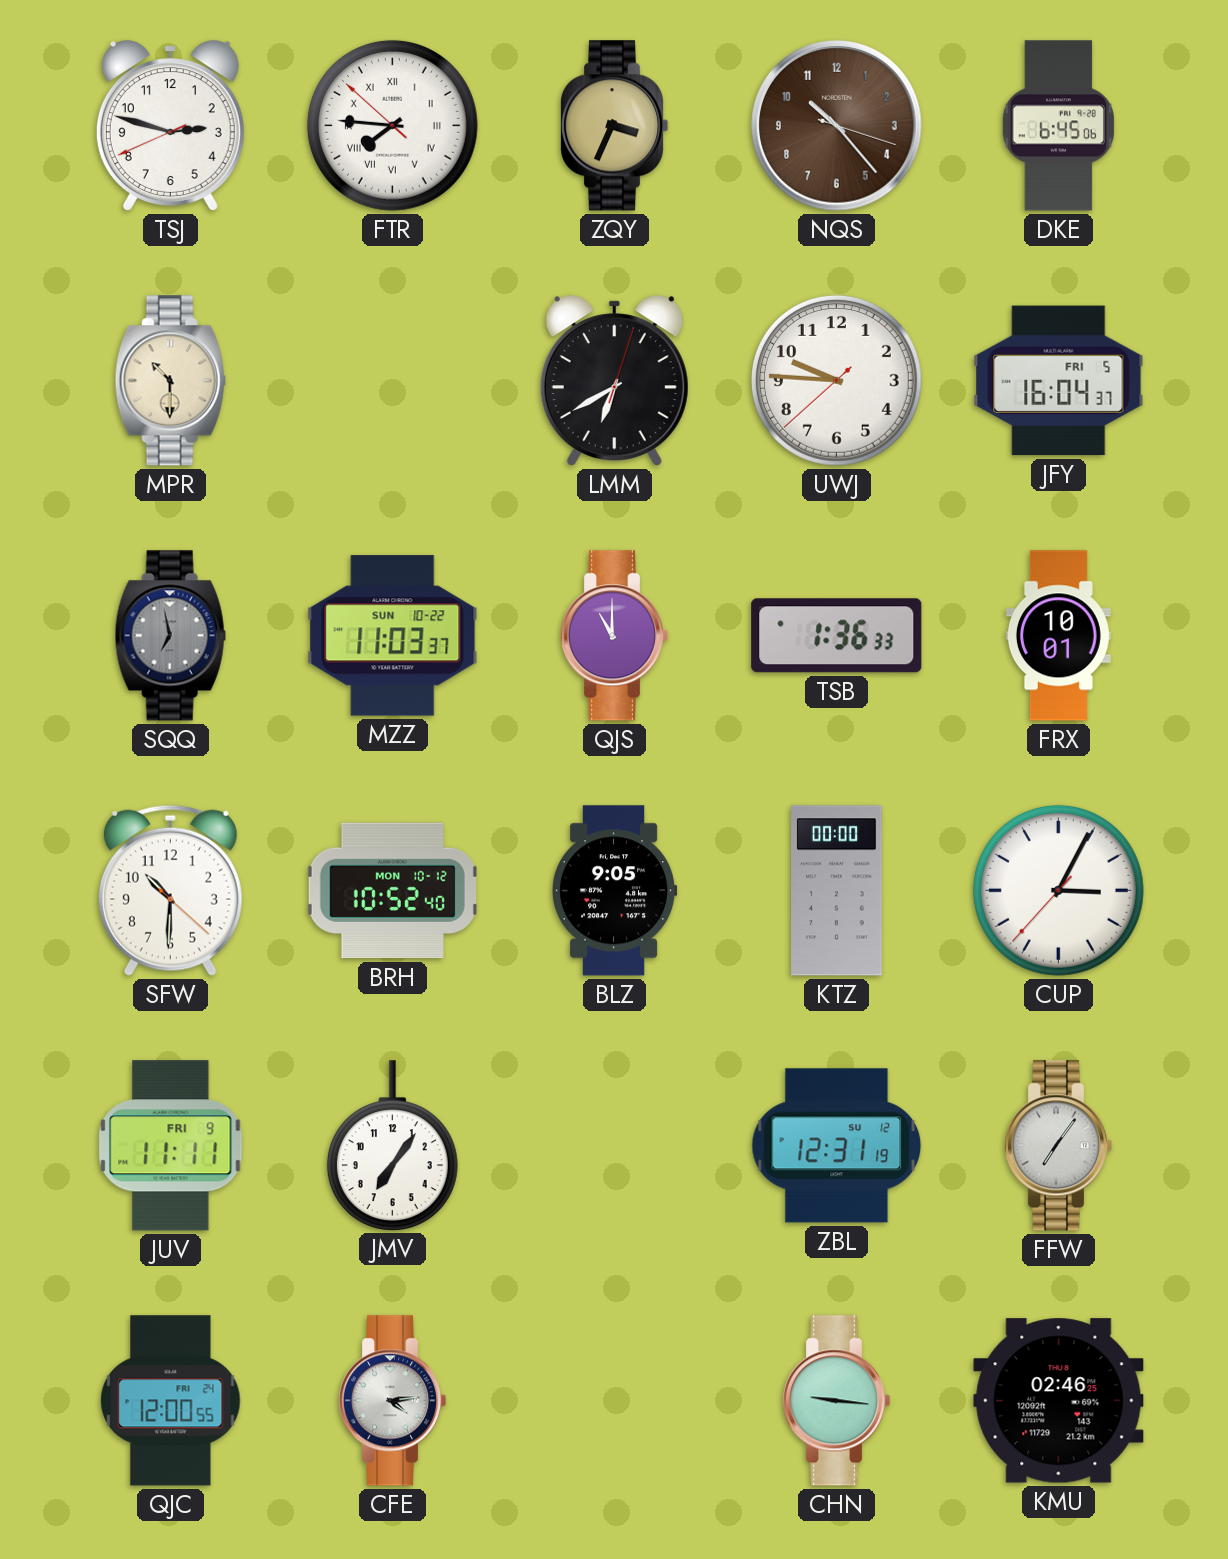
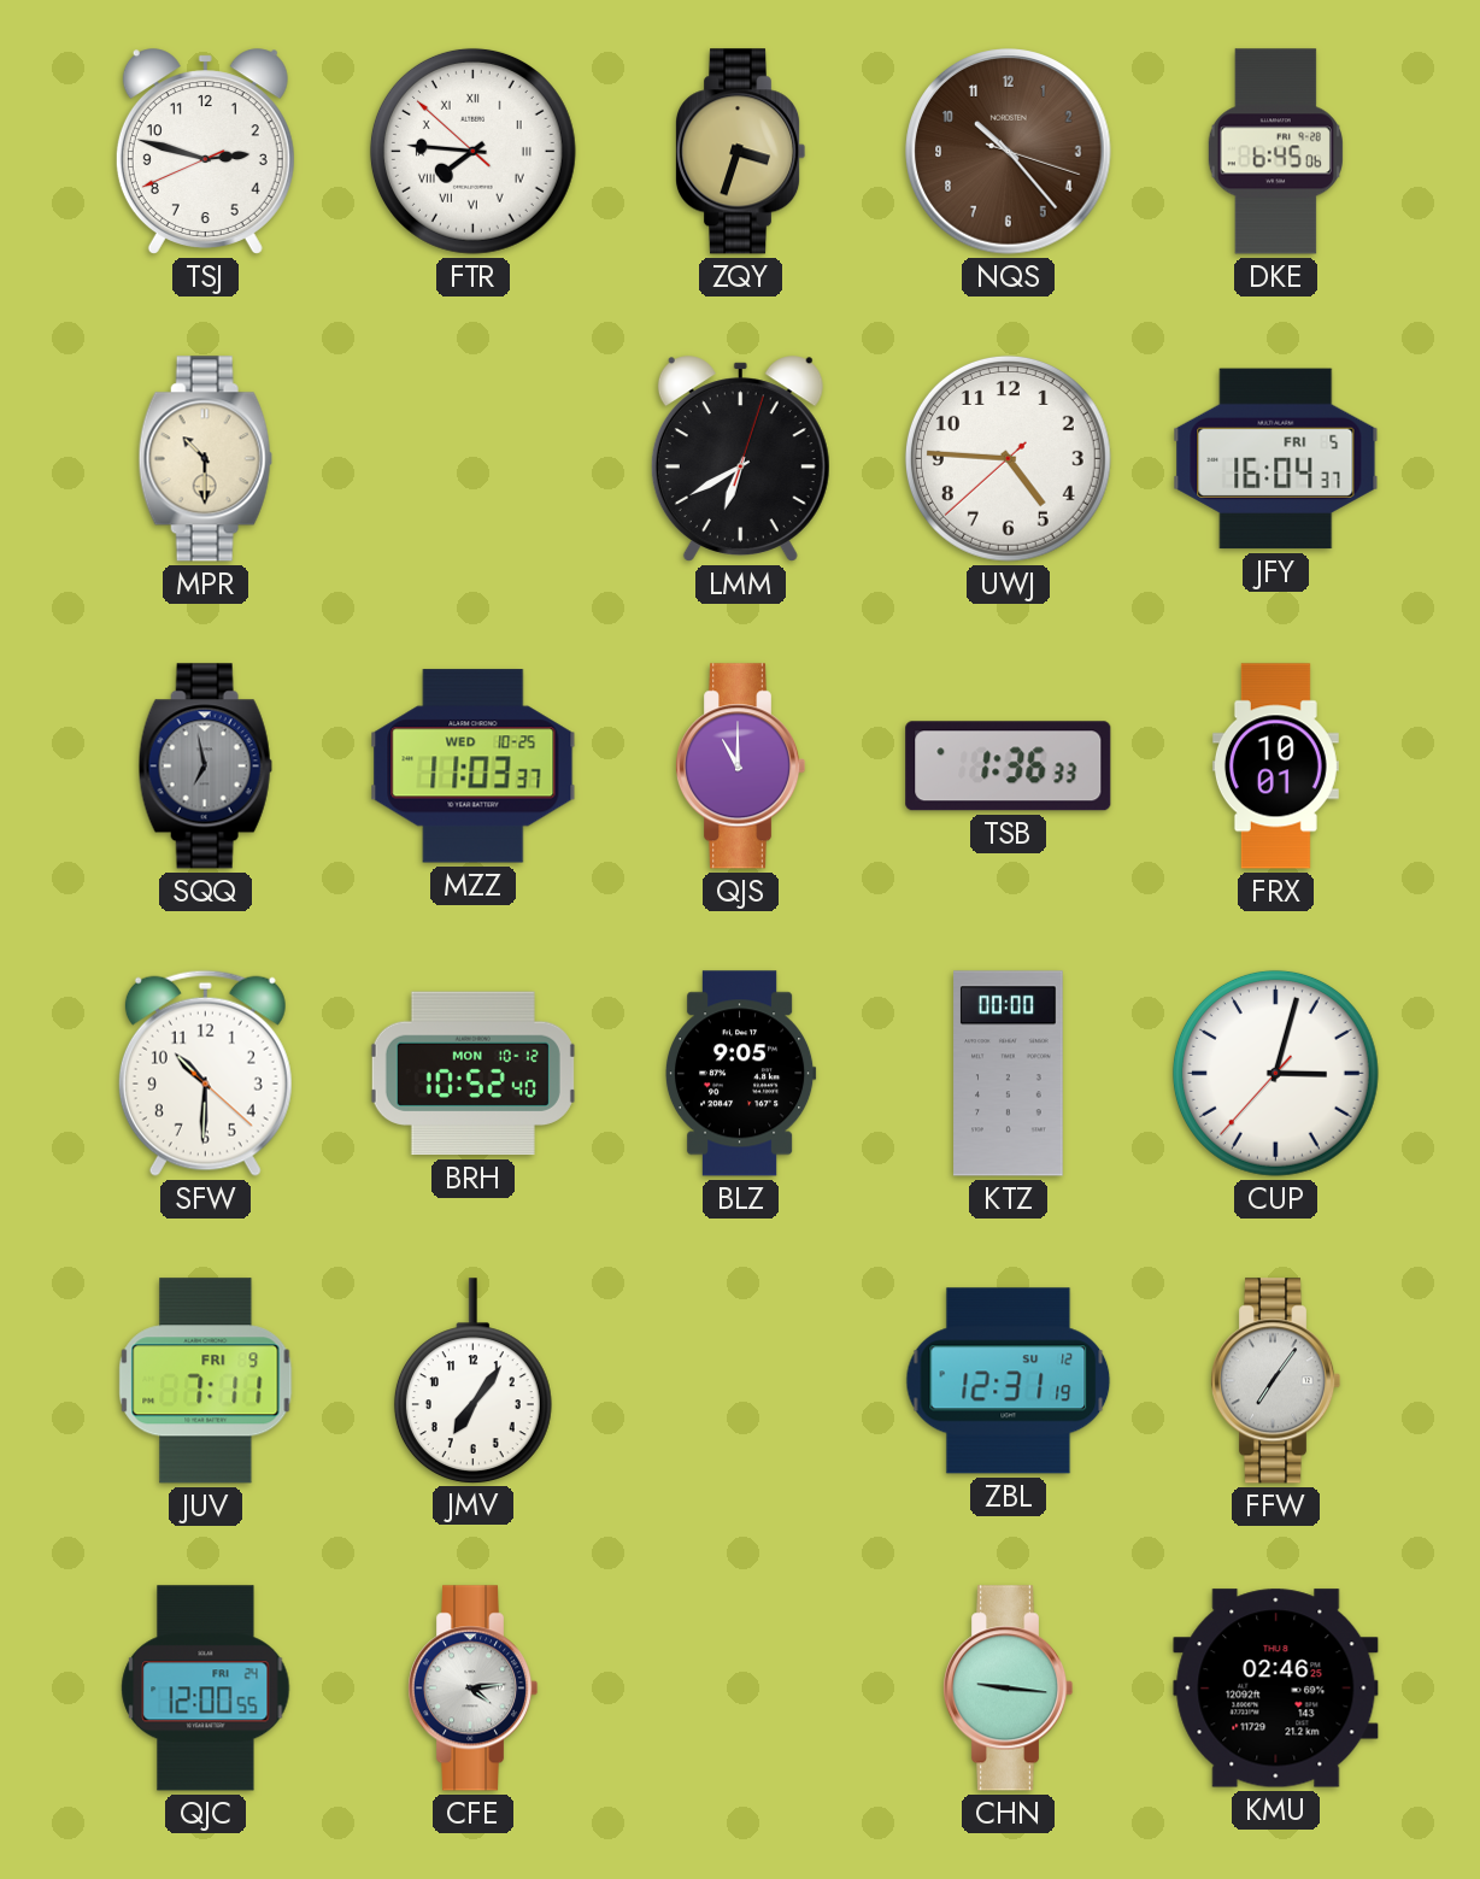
ZQY: 3:34 -> 3:33 (740, 152)
UWJ: 9:45 -> 4:45 (1008, 458)
MZZ date: SUN 10-22 -> WED 10-25 (474, 767)
CUP: 3:04 -> 3:02 (1275, 1073)
JUV: 11:11 -> 7:11 (206, 1381)
